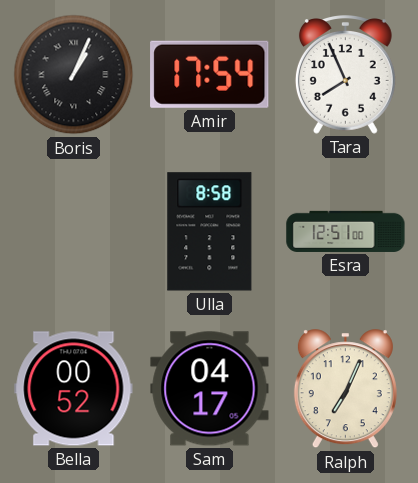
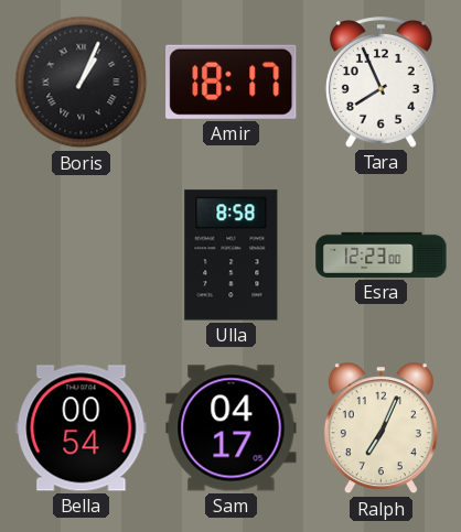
Amir: 17:54 -> 18:17 (232, 82)
Esra: 12:51 -> 12:23 (382, 254)
Bella: 00:52 -> 00:54 (82, 428)
